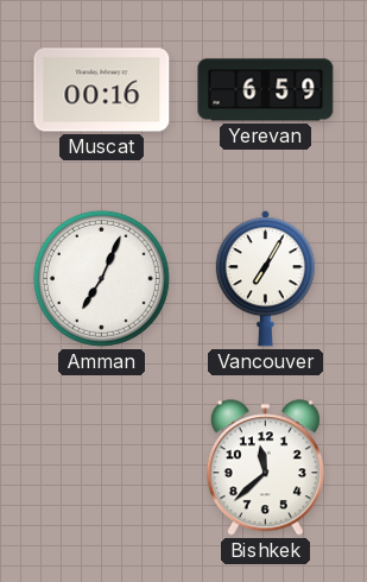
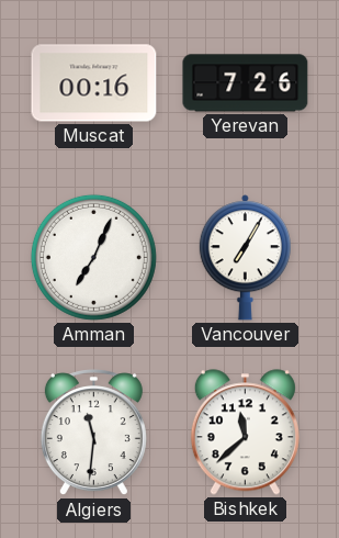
Yerevan: 6:59 -> 7:26 (246, 83)
Algiers: none -> 11:31 (93, 433)
